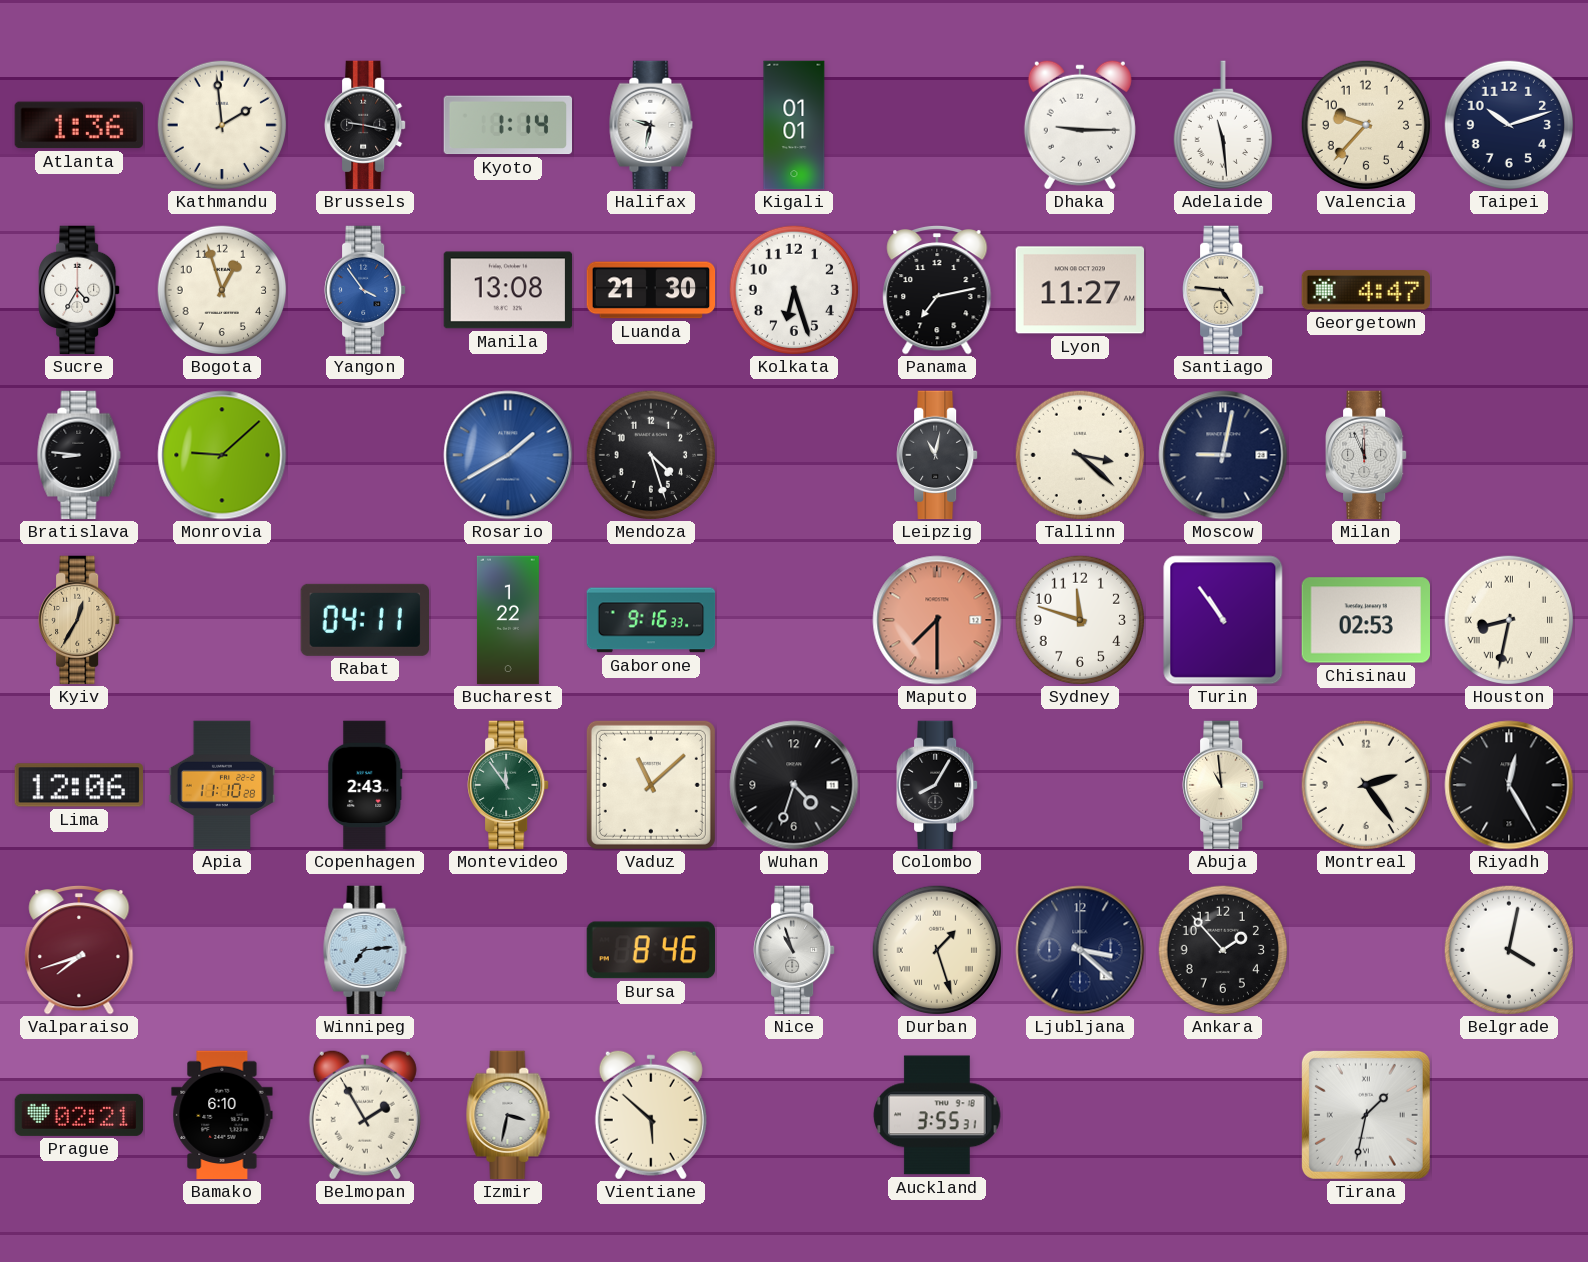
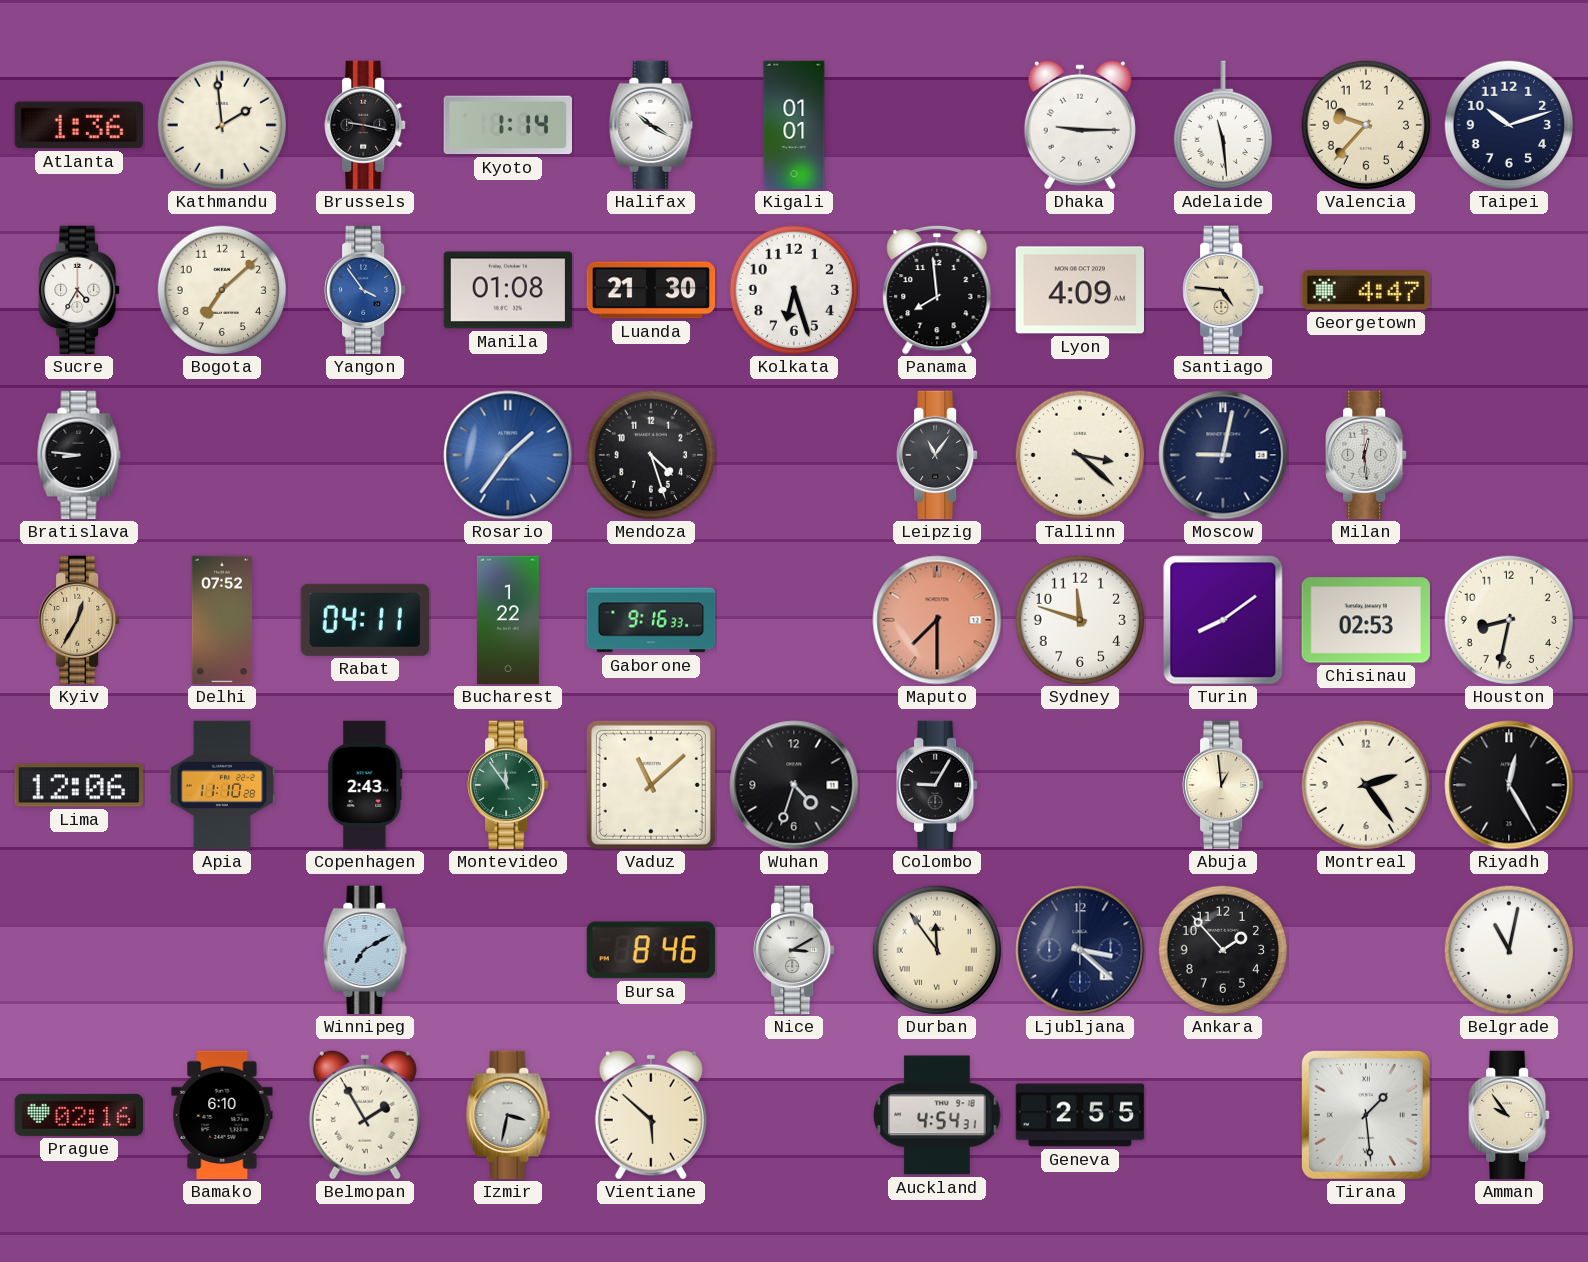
Halifax: 9:32 -> 10:20 (651, 125)
Bogota: 12:57 -> 7:08 (222, 290)
Manila: 13:08 -> 01:08 (508, 290)
Panama: 7:13 -> 7:59 (937, 290)
Lyon: 11:27 -> 4:09 (1079, 290)
Monrovia: 9:08 -> none (222, 455)
Rosario: 1:40 -> 1:36 (508, 455)
Leipzig: 11:02 -> 11:06 (937, 455)
Milan: 11:56 -> 12:29 (1366, 455)
Delhi: none -> 07:52 (222, 620)
Turin: 10:54 -> 8:09 (1223, 620)
Houston numerals: Roman -> Arabic (1509, 620)
Colombo: 8:05 -> 9:05 (937, 785)
Abuja: 10:59 -> 12:59 (1223, 785)
Valparaiso: 7:42 -> none (79, 950)
Winnipeg: 7:14 -> 7:10 (365, 950)
Nice: 10:57 -> 3:10 (794, 950)
Durban: 1:27 -> 11:54 (937, 950)
Belgrade: 4:02 -> 11:02 (1509, 950)
Prague: 02:21 -> 02:16 (79, 1115)
Auckland: 3:55 -> 4:54 (937, 1115)
Geneva: none -> 2:55 (1080, 1115)
Tirana: 1:32 -> 1:29 (1366, 1115)
Amman: none -> 9:54 (1509, 1115)
